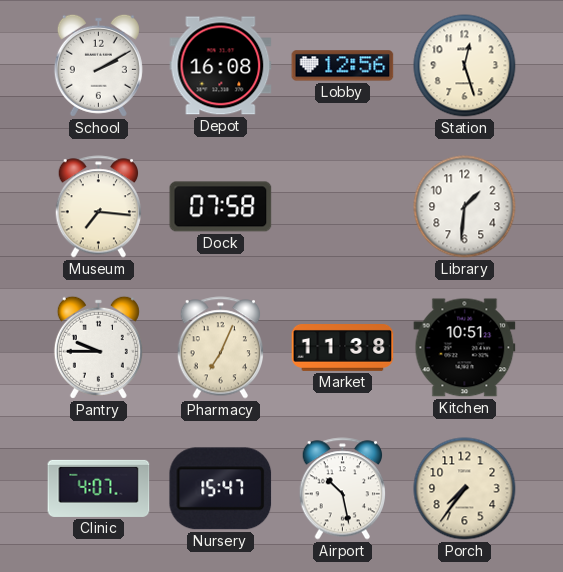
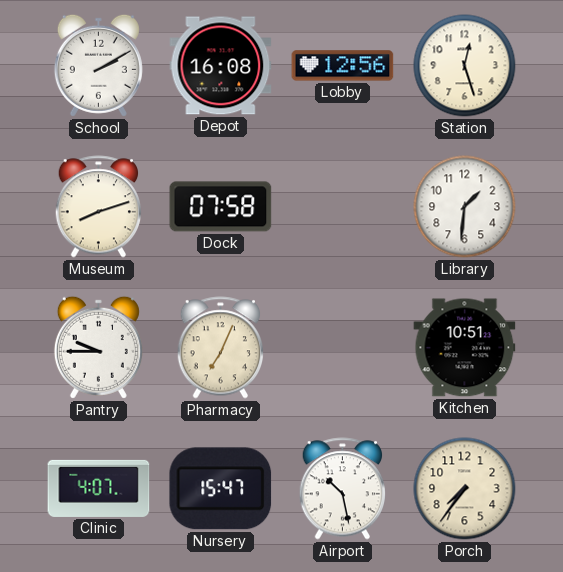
Museum: 7:16 -> 8:12 (98, 207)
Market: 11:38 -> none (343, 348)
